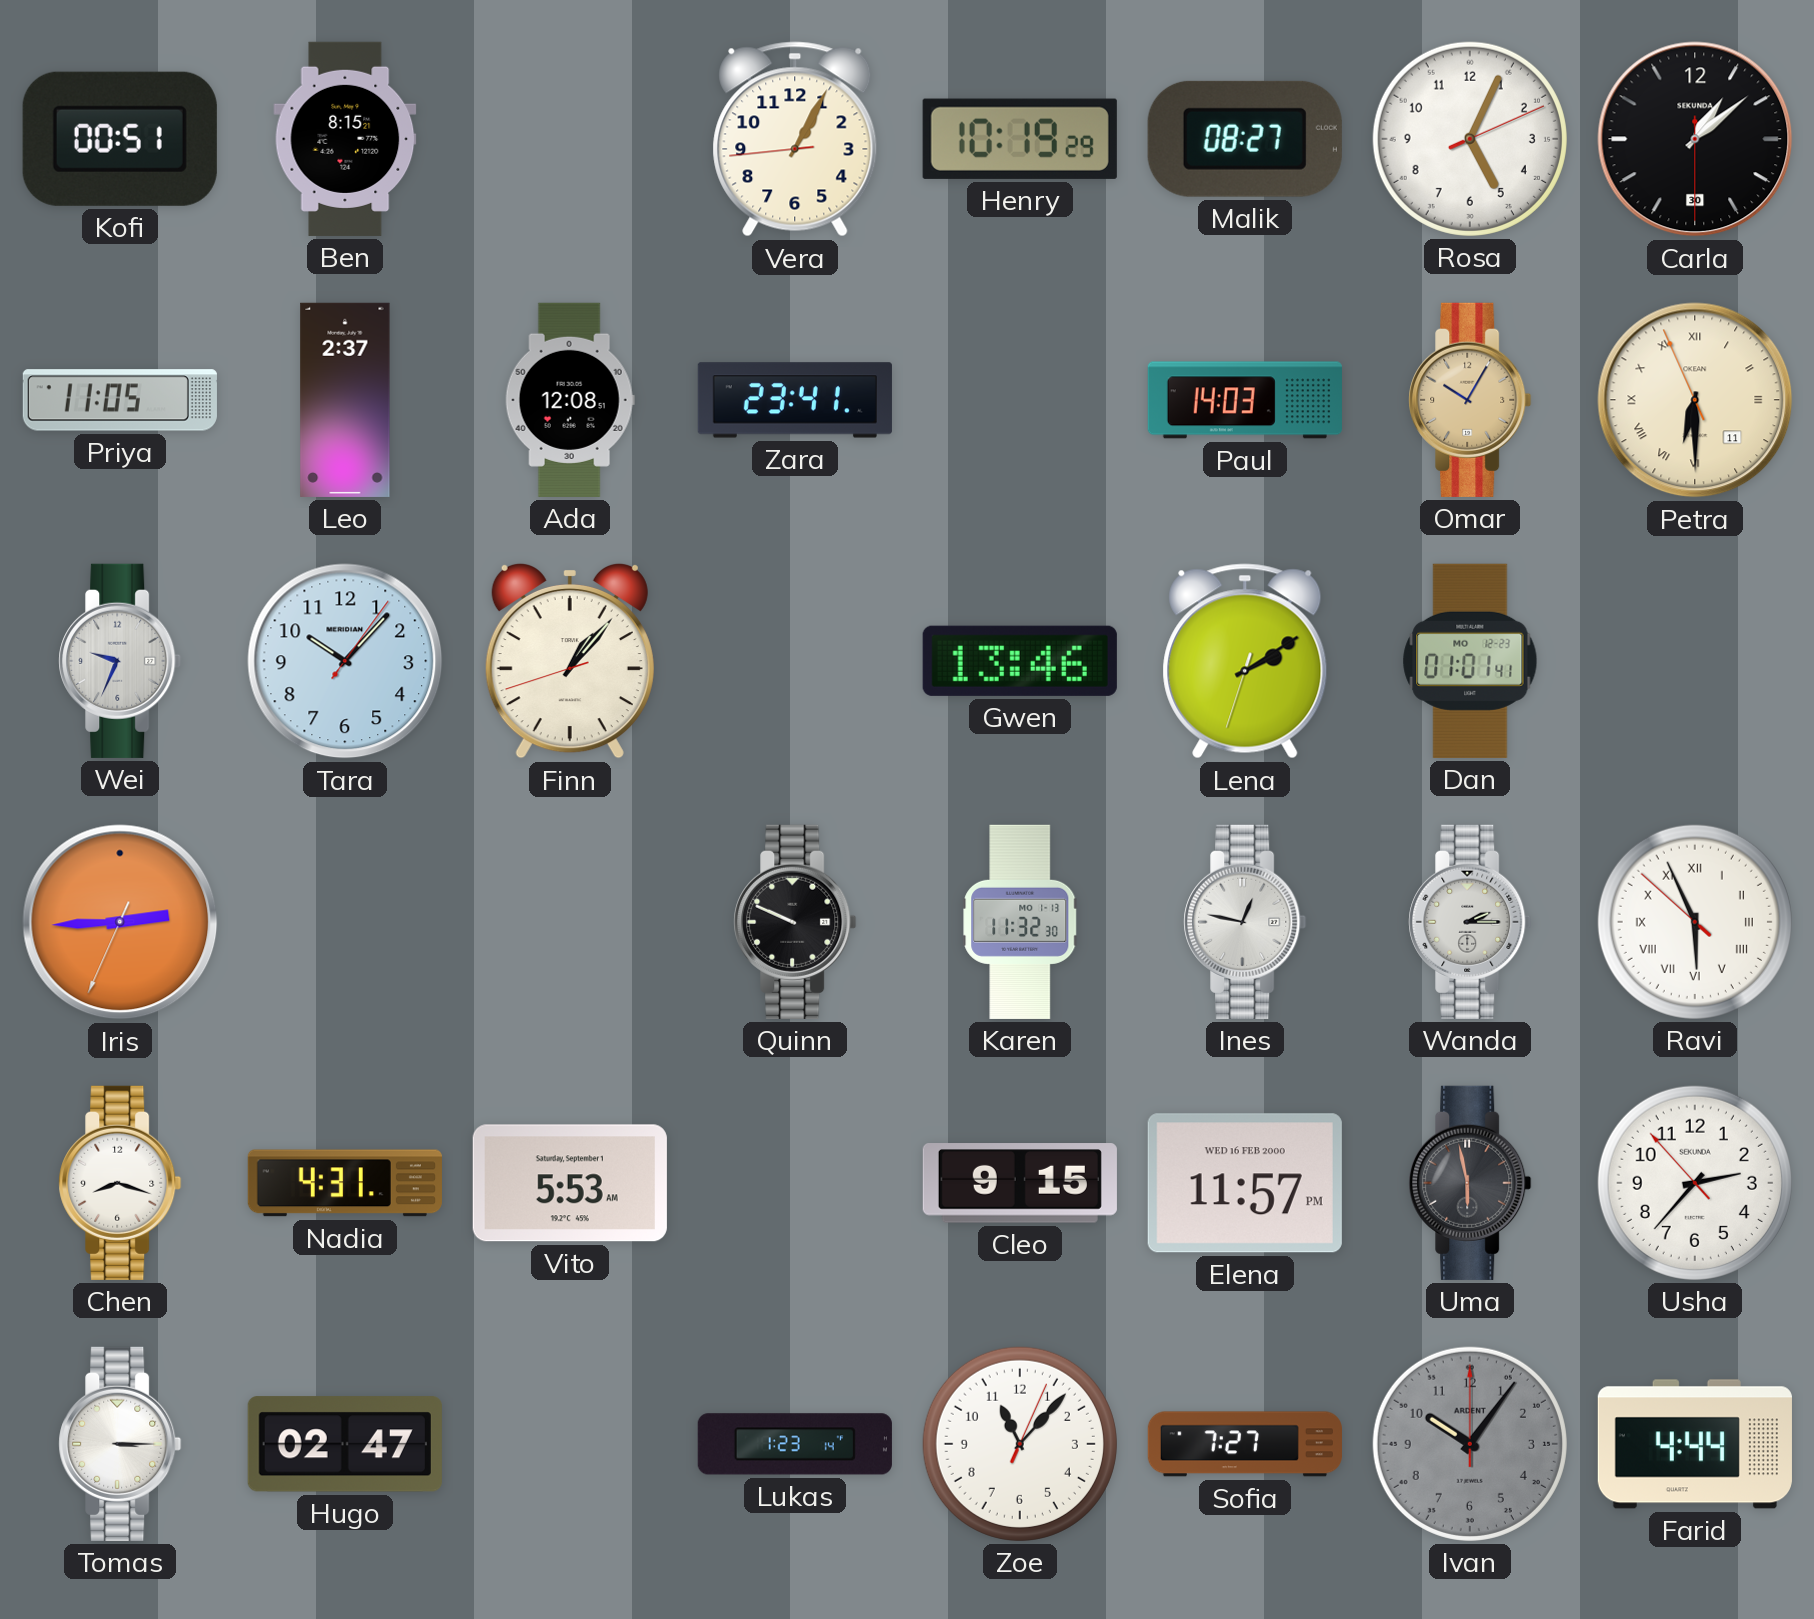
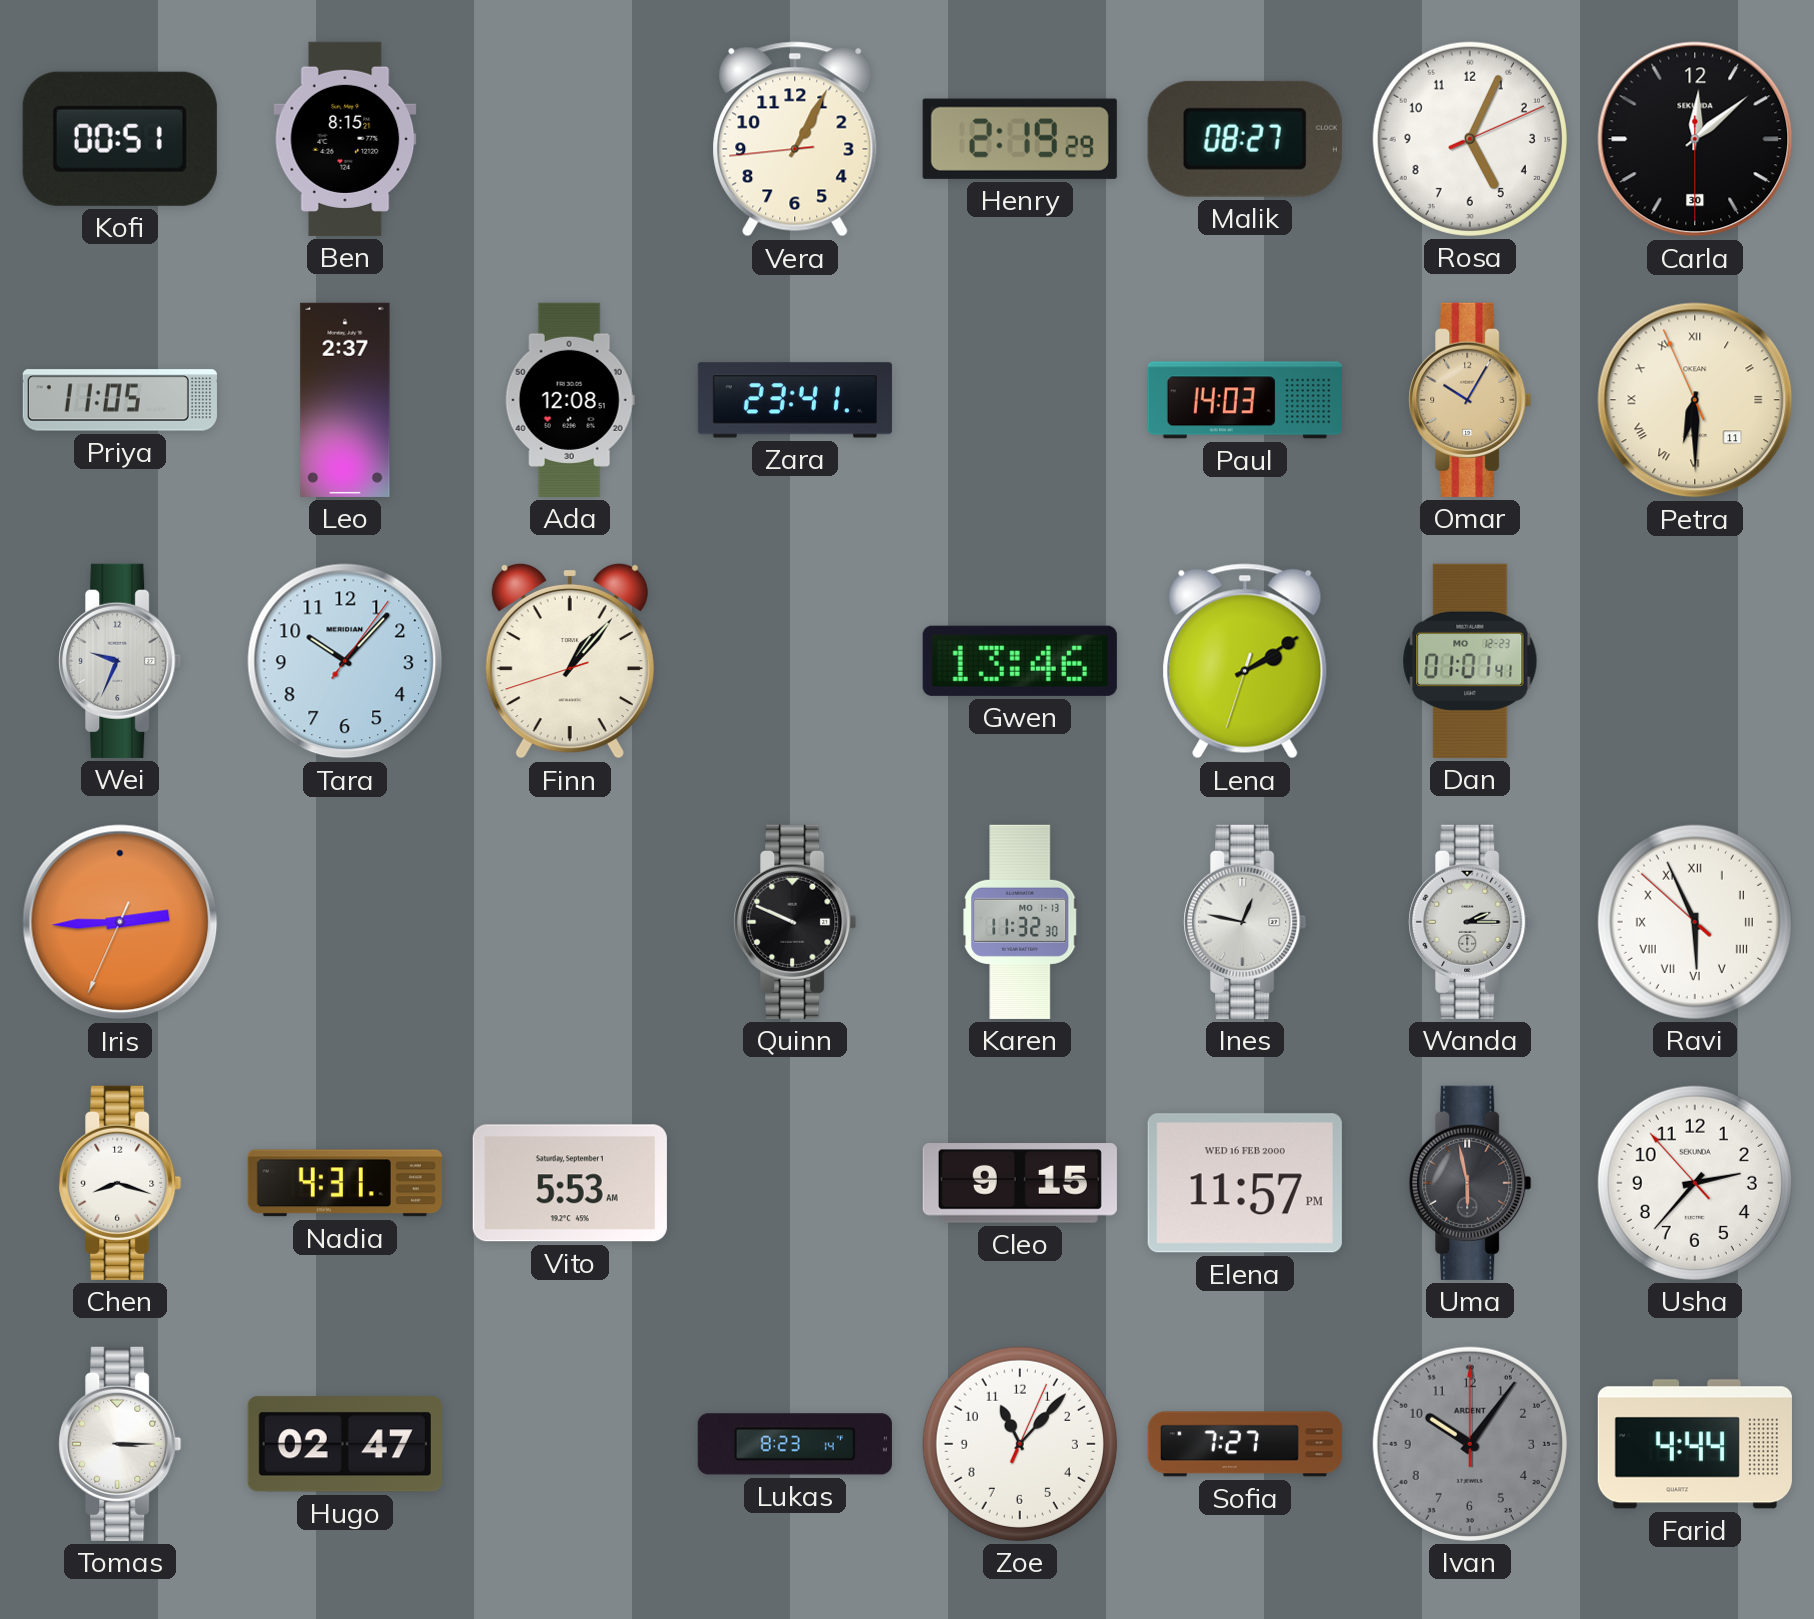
Henry: 10:19 -> 2:19 (1020, 139)
Carla: 1:08 -> 12:08 (1695, 139)
Lukas: 1:23 -> 8:23 (795, 1444)
